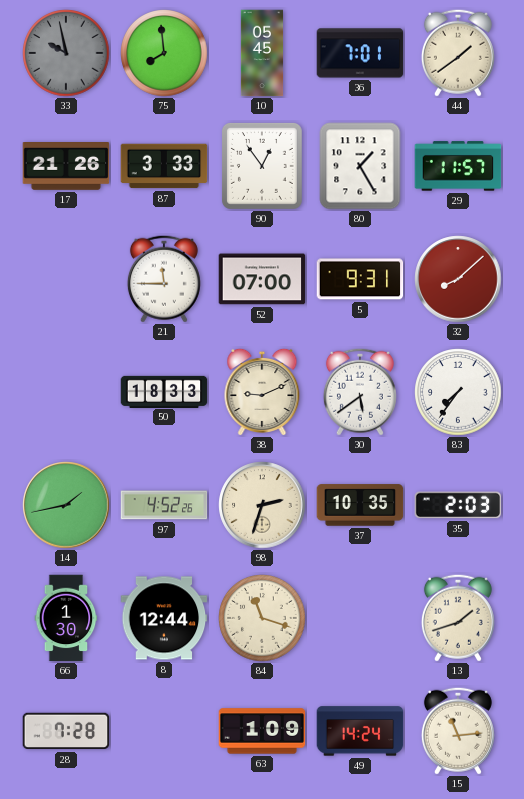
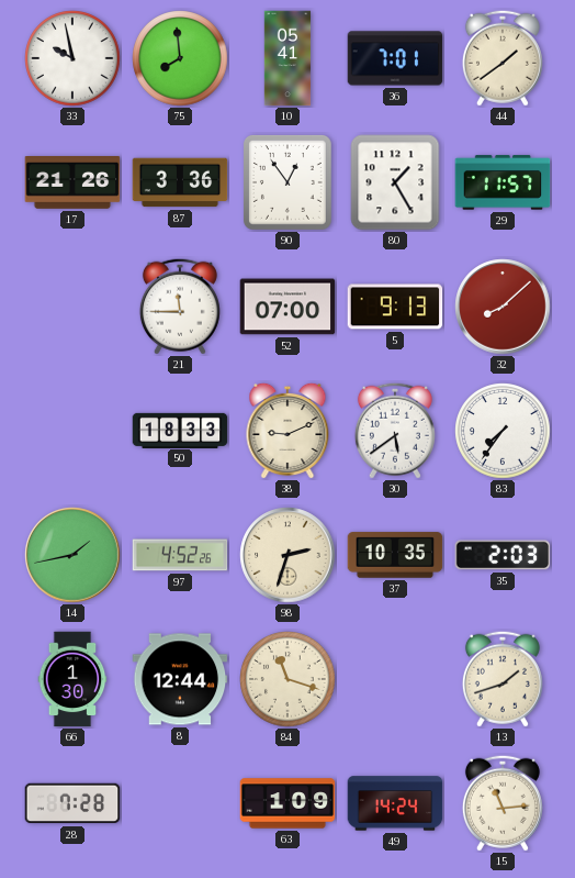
33 dial: grey -> white (72, 58)
10: 05:45 -> 05:41 (287, 58)
87: 3:33 -> 3:36 (180, 182)
5: 9:31 -> 9:13 (395, 307)
